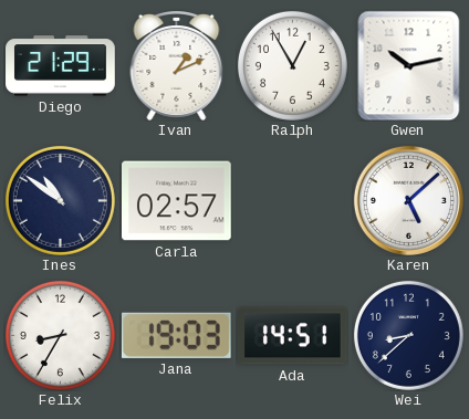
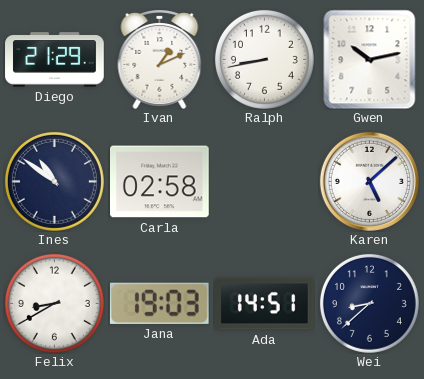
Ralph: 12:55 -> 8:43 (264, 59)
Carla: 02:57 -> 02:58 (160, 182)
Felix: 8:35 -> 8:40 (54, 303)
